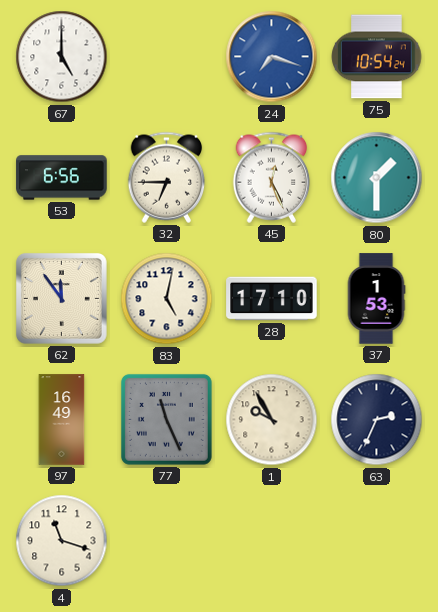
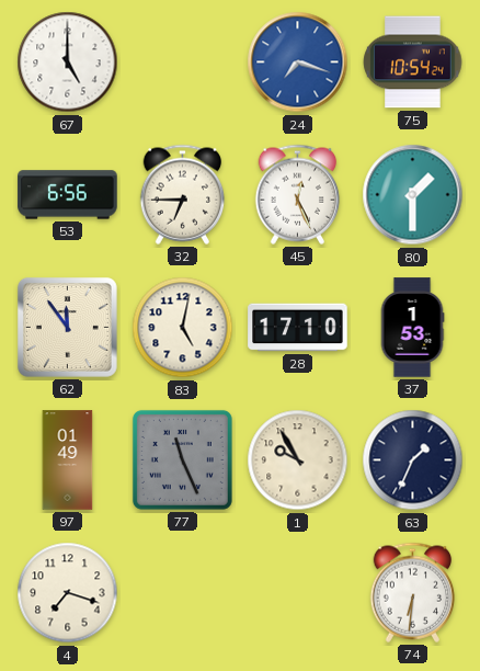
97: 16:49 -> 01:49 (68, 460)
63: 2:34 -> 1:34 (413, 460)
4: 11:18 -> 7:18 (68, 593)
74: none -> 6:31 (413, 592)
